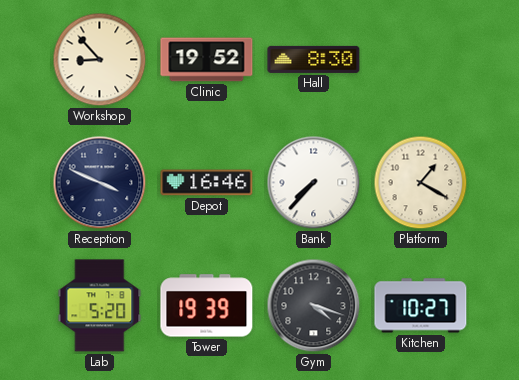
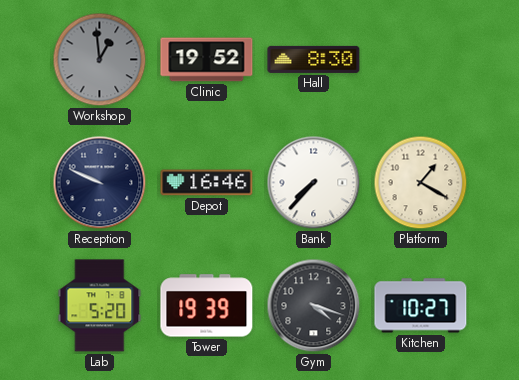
Workshop: 8:53 -> 12:59 (100, 60)
Workshop dial: cream -> grey (100, 60)
Reception: 3:49 -> 9:49 (100, 183)
